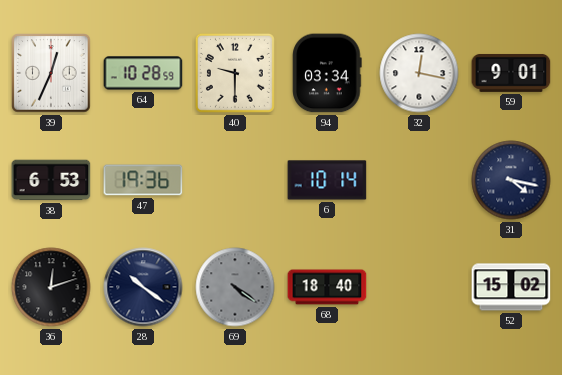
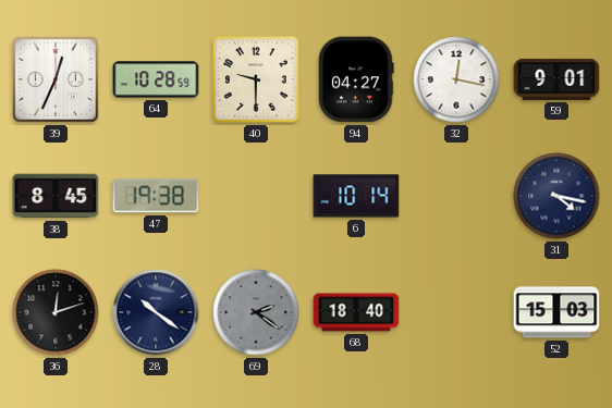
94: 03:34 -> 04:27 (356, 79)
38: 6:53 -> 8:45 (56, 196)
47: 19:36 -> 19:38 (156, 196)
69: 4:21 -> 2:21 (256, 312)
52: 15:02 -> 15:03 (556, 312)
